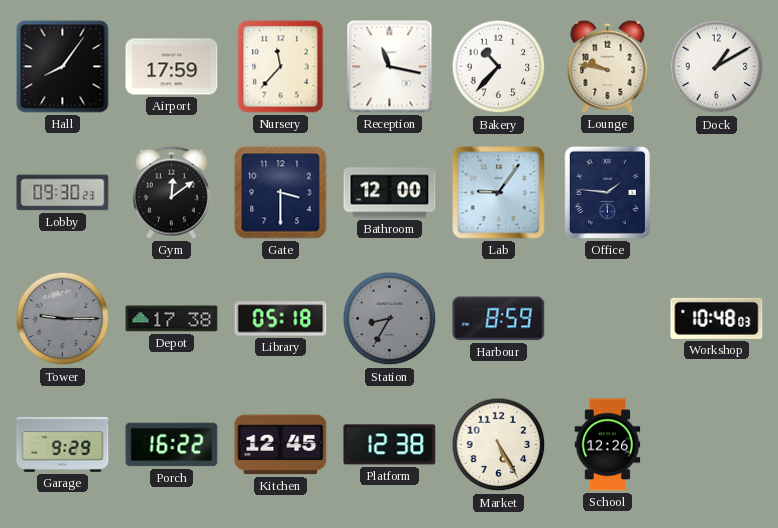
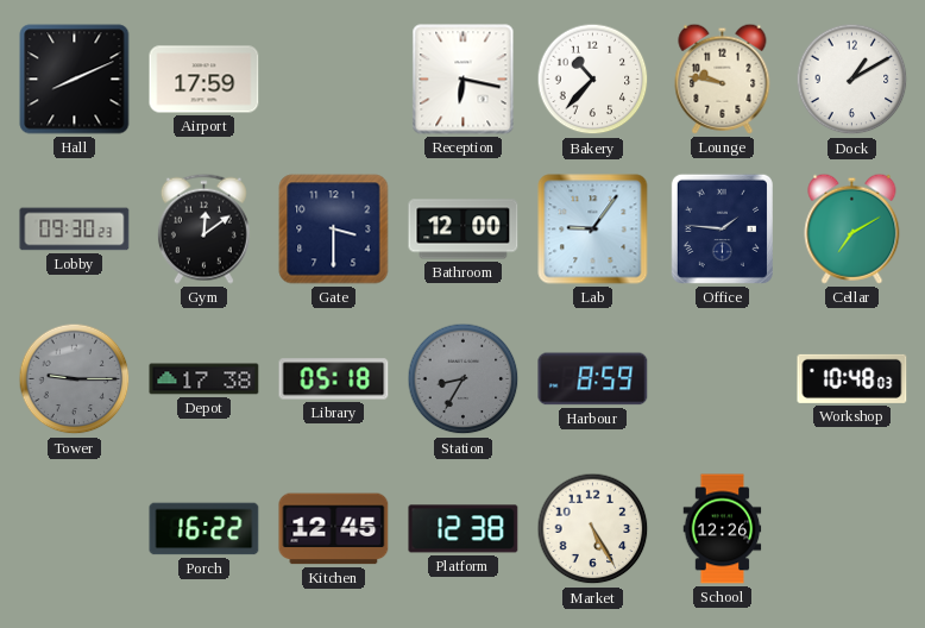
Hall: 8:06 -> 8:11 (75, 80)
Nursery: 11:37 -> none (281, 67)
Reception: 11:17 -> 6:17 (464, 80)
Cellar: none -> 7:10 (852, 228)
Garage: 9:29 -> none (63, 444)
